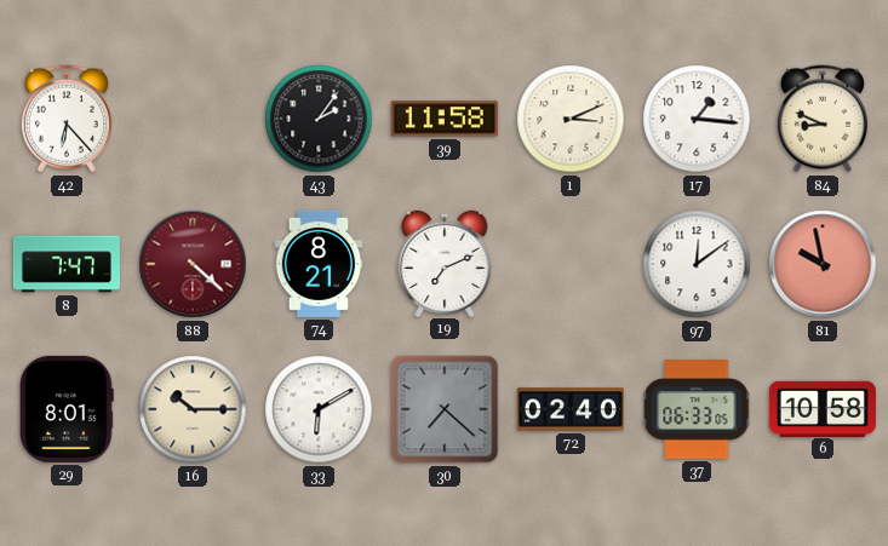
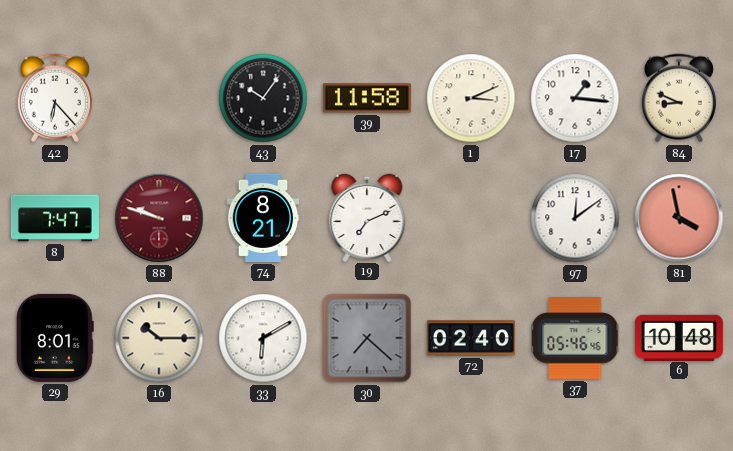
43: 2:06 -> 10:06 (263, 98)
88: 4:22 -> 9:48 (159, 218)
81: 9:58 -> 3:58 (679, 218)
37: 06:33 -> 05:46 (575, 338)
6: 10:58 -> 10:48 (679, 337)
